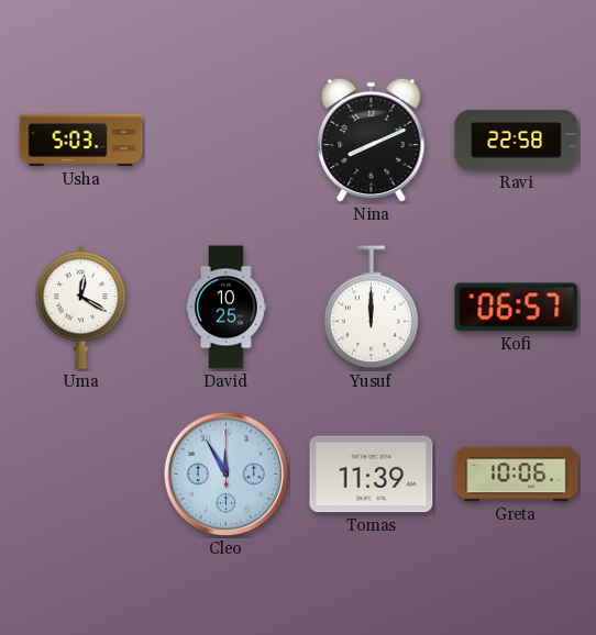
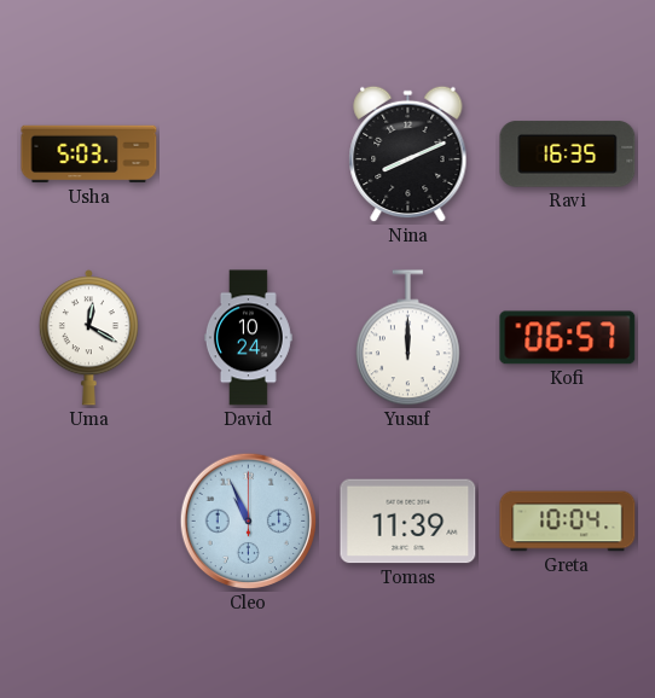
Ravi: 22:58 -> 16:35 (568, 155)
David: 10:25 -> 10:24 (248, 338)
Cleo: 11:55 -> 10:56 (249, 522)
Greta: 10:06 -> 10:04 (568, 522)
